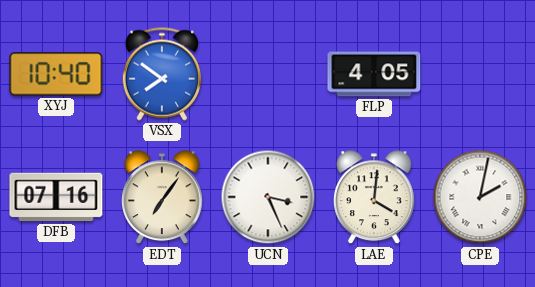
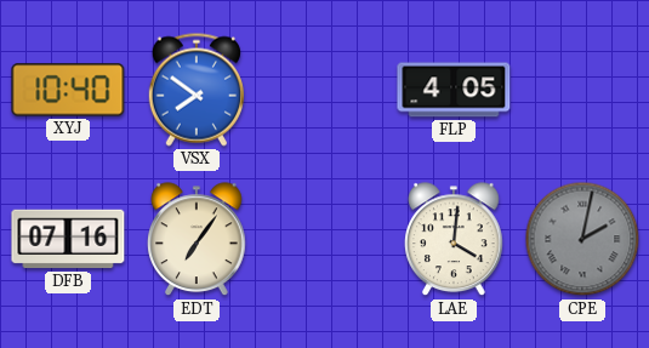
UCN: 3:26 -> none (268, 197)
CPE dial: white -> grey (582, 239)
